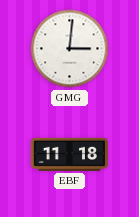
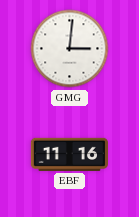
EBF: 11:18 -> 11:16 (69, 154)
